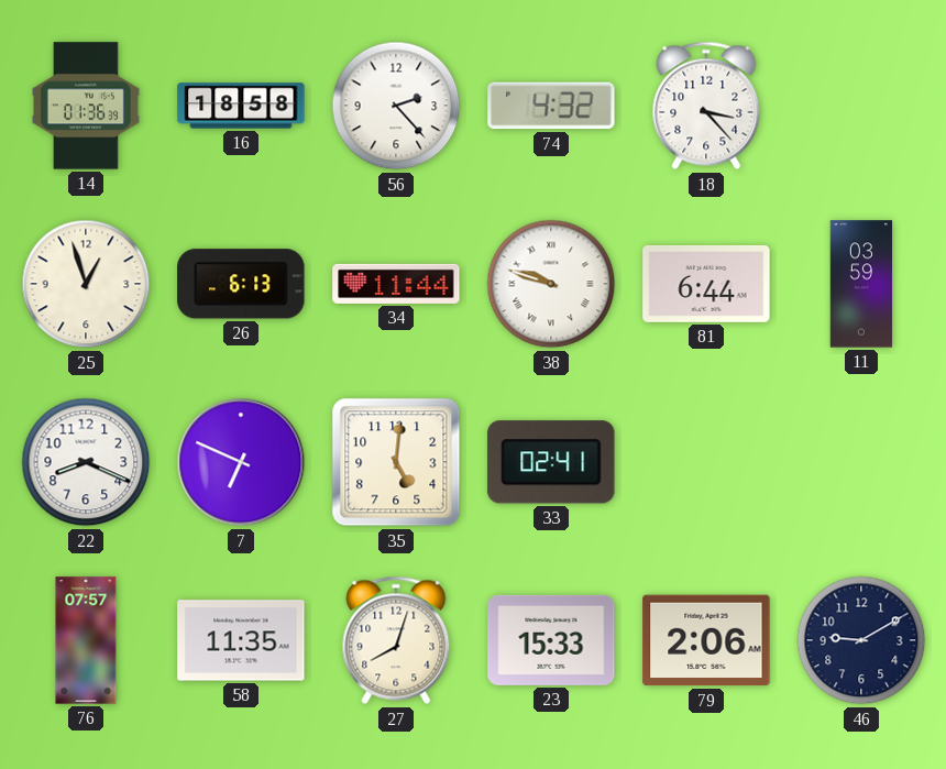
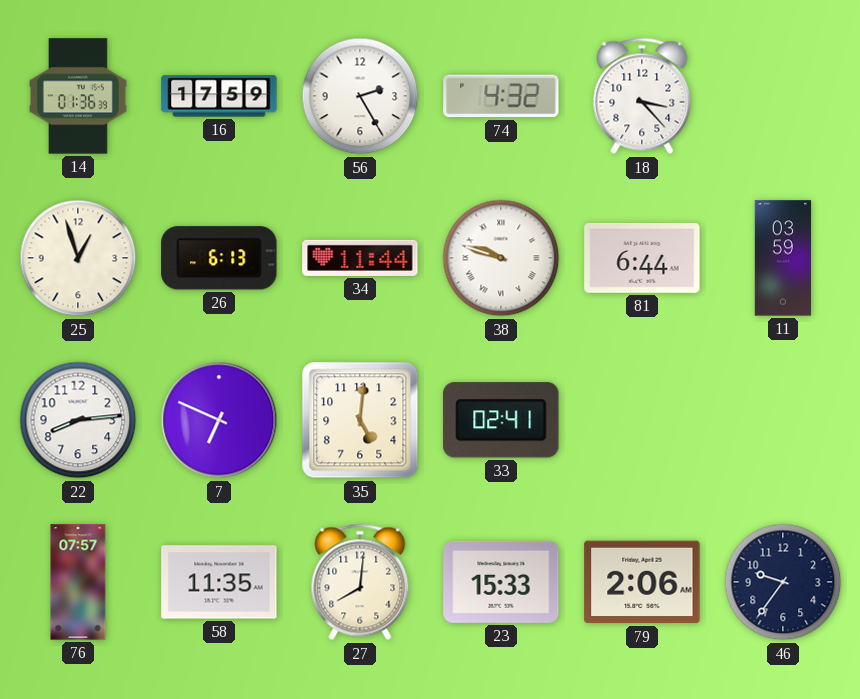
16: 18:58 -> 17:59 (219, 96)
56: 2:23 -> 2:25 (360, 96)
22: 8:19 -> 8:14 (78, 420)
27: 8:03 -> 8:01 (360, 582)
46: 9:10 -> 9:36 (783, 582)
